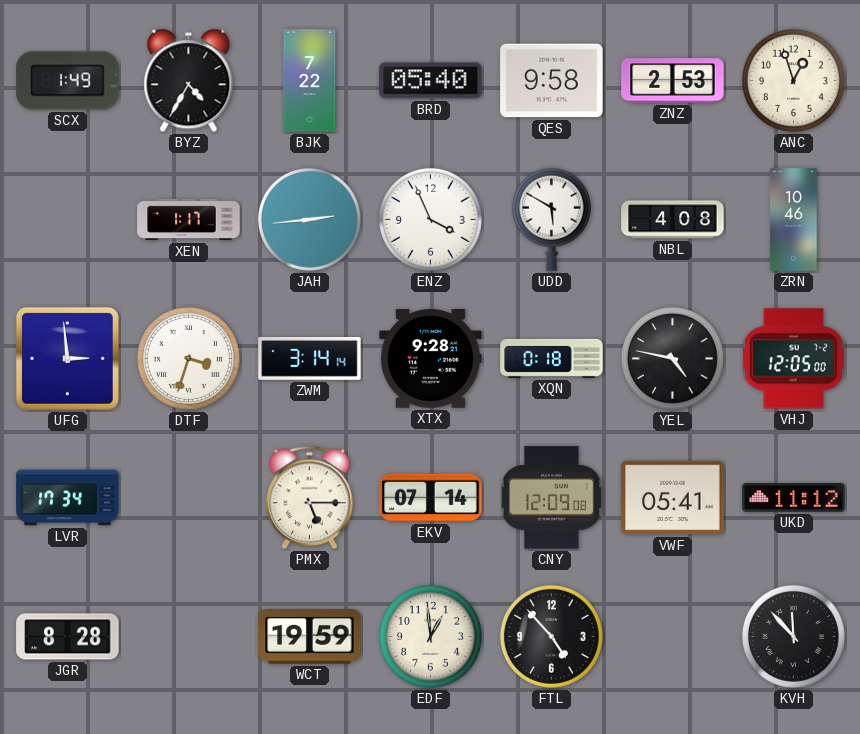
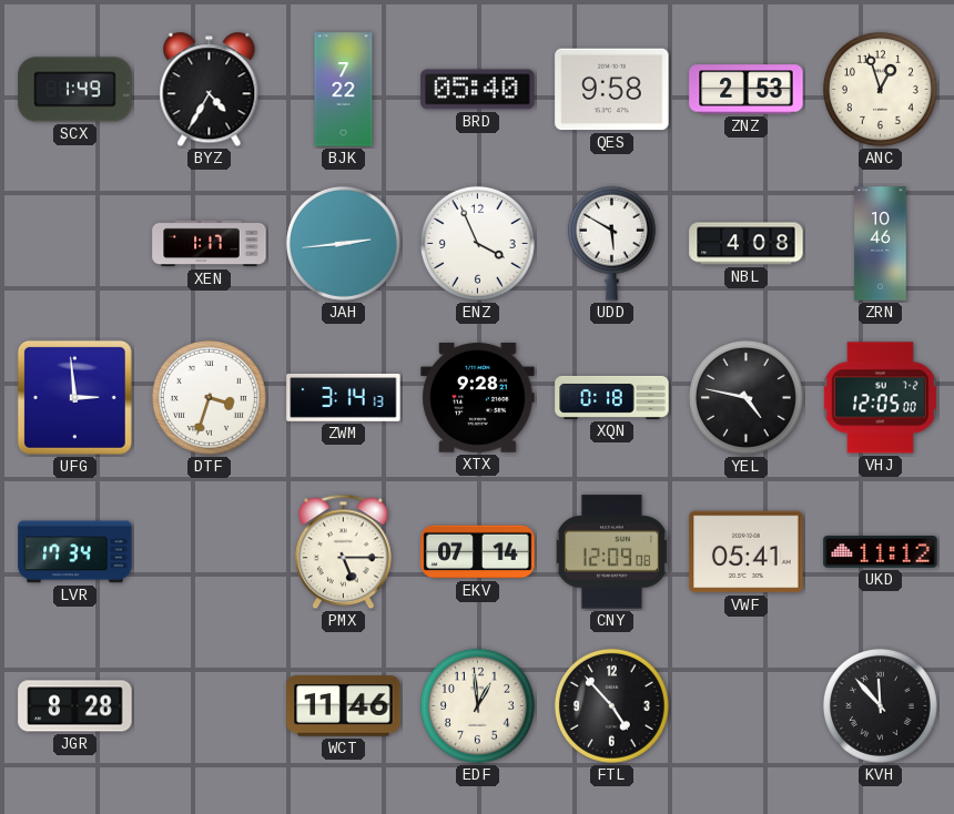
ZWM: 3:14:14 -> 3:14:13 (344, 398)
WCT: 19:59 -> 11:46 (344, 706)
